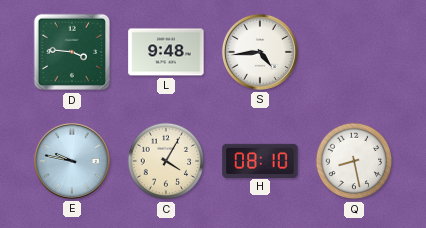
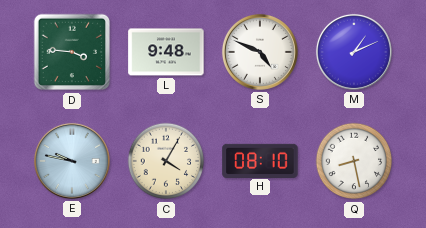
S: 4:44 -> 4:49 (260, 52)
M: none -> 1:11 (354, 52)
